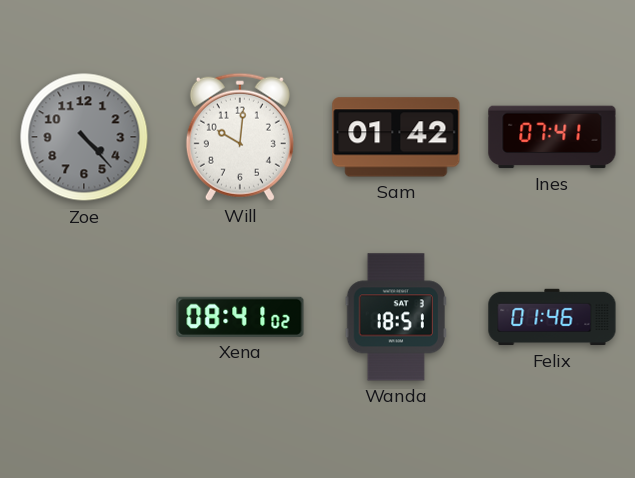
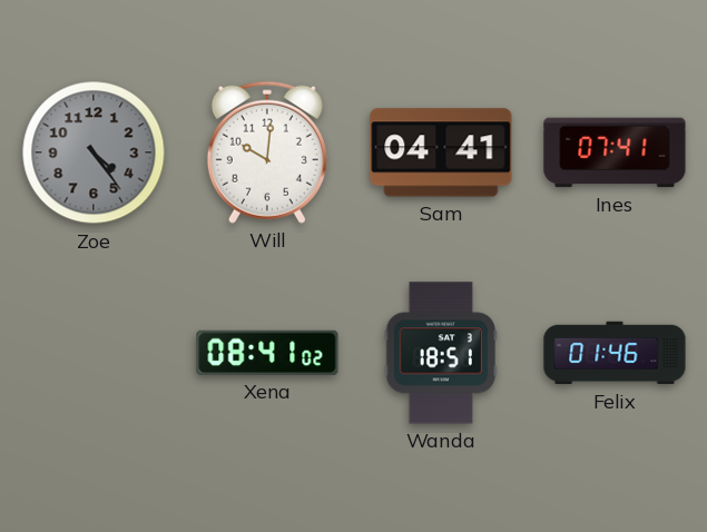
Zoe: 4:23 -> 4:24 (94, 152)
Sam: 01:42 -> 04:41 (441, 152)
